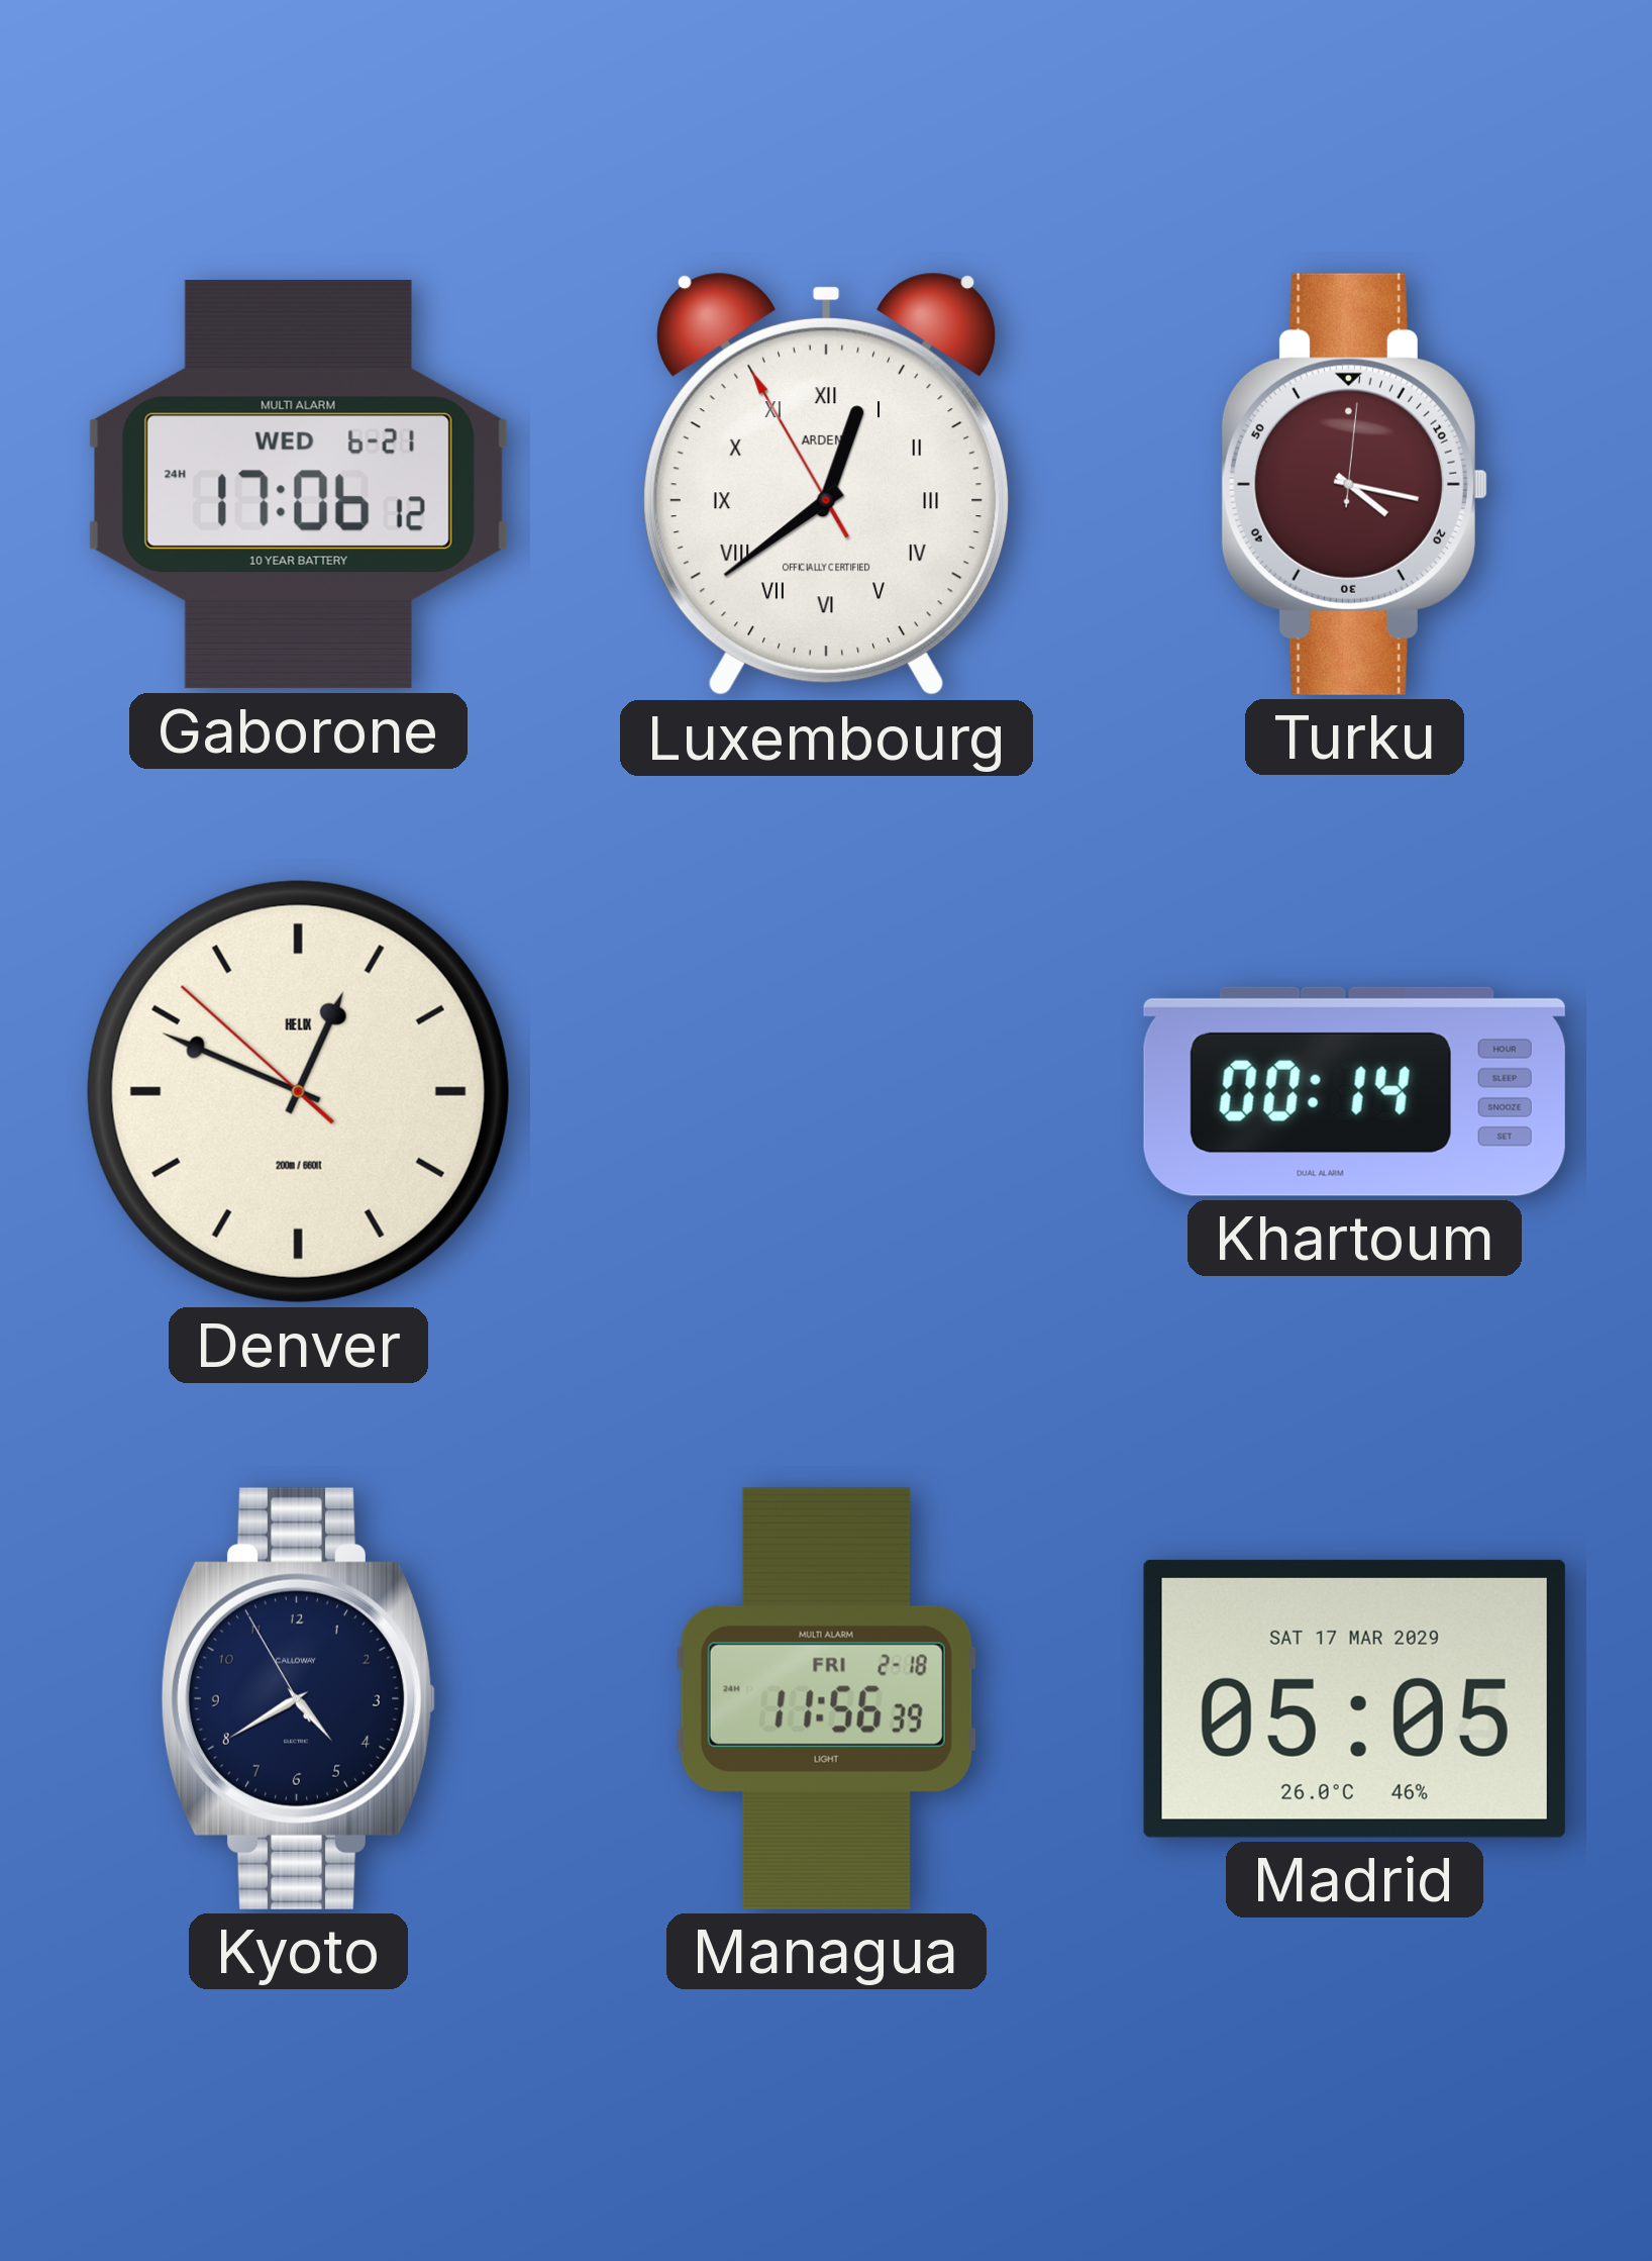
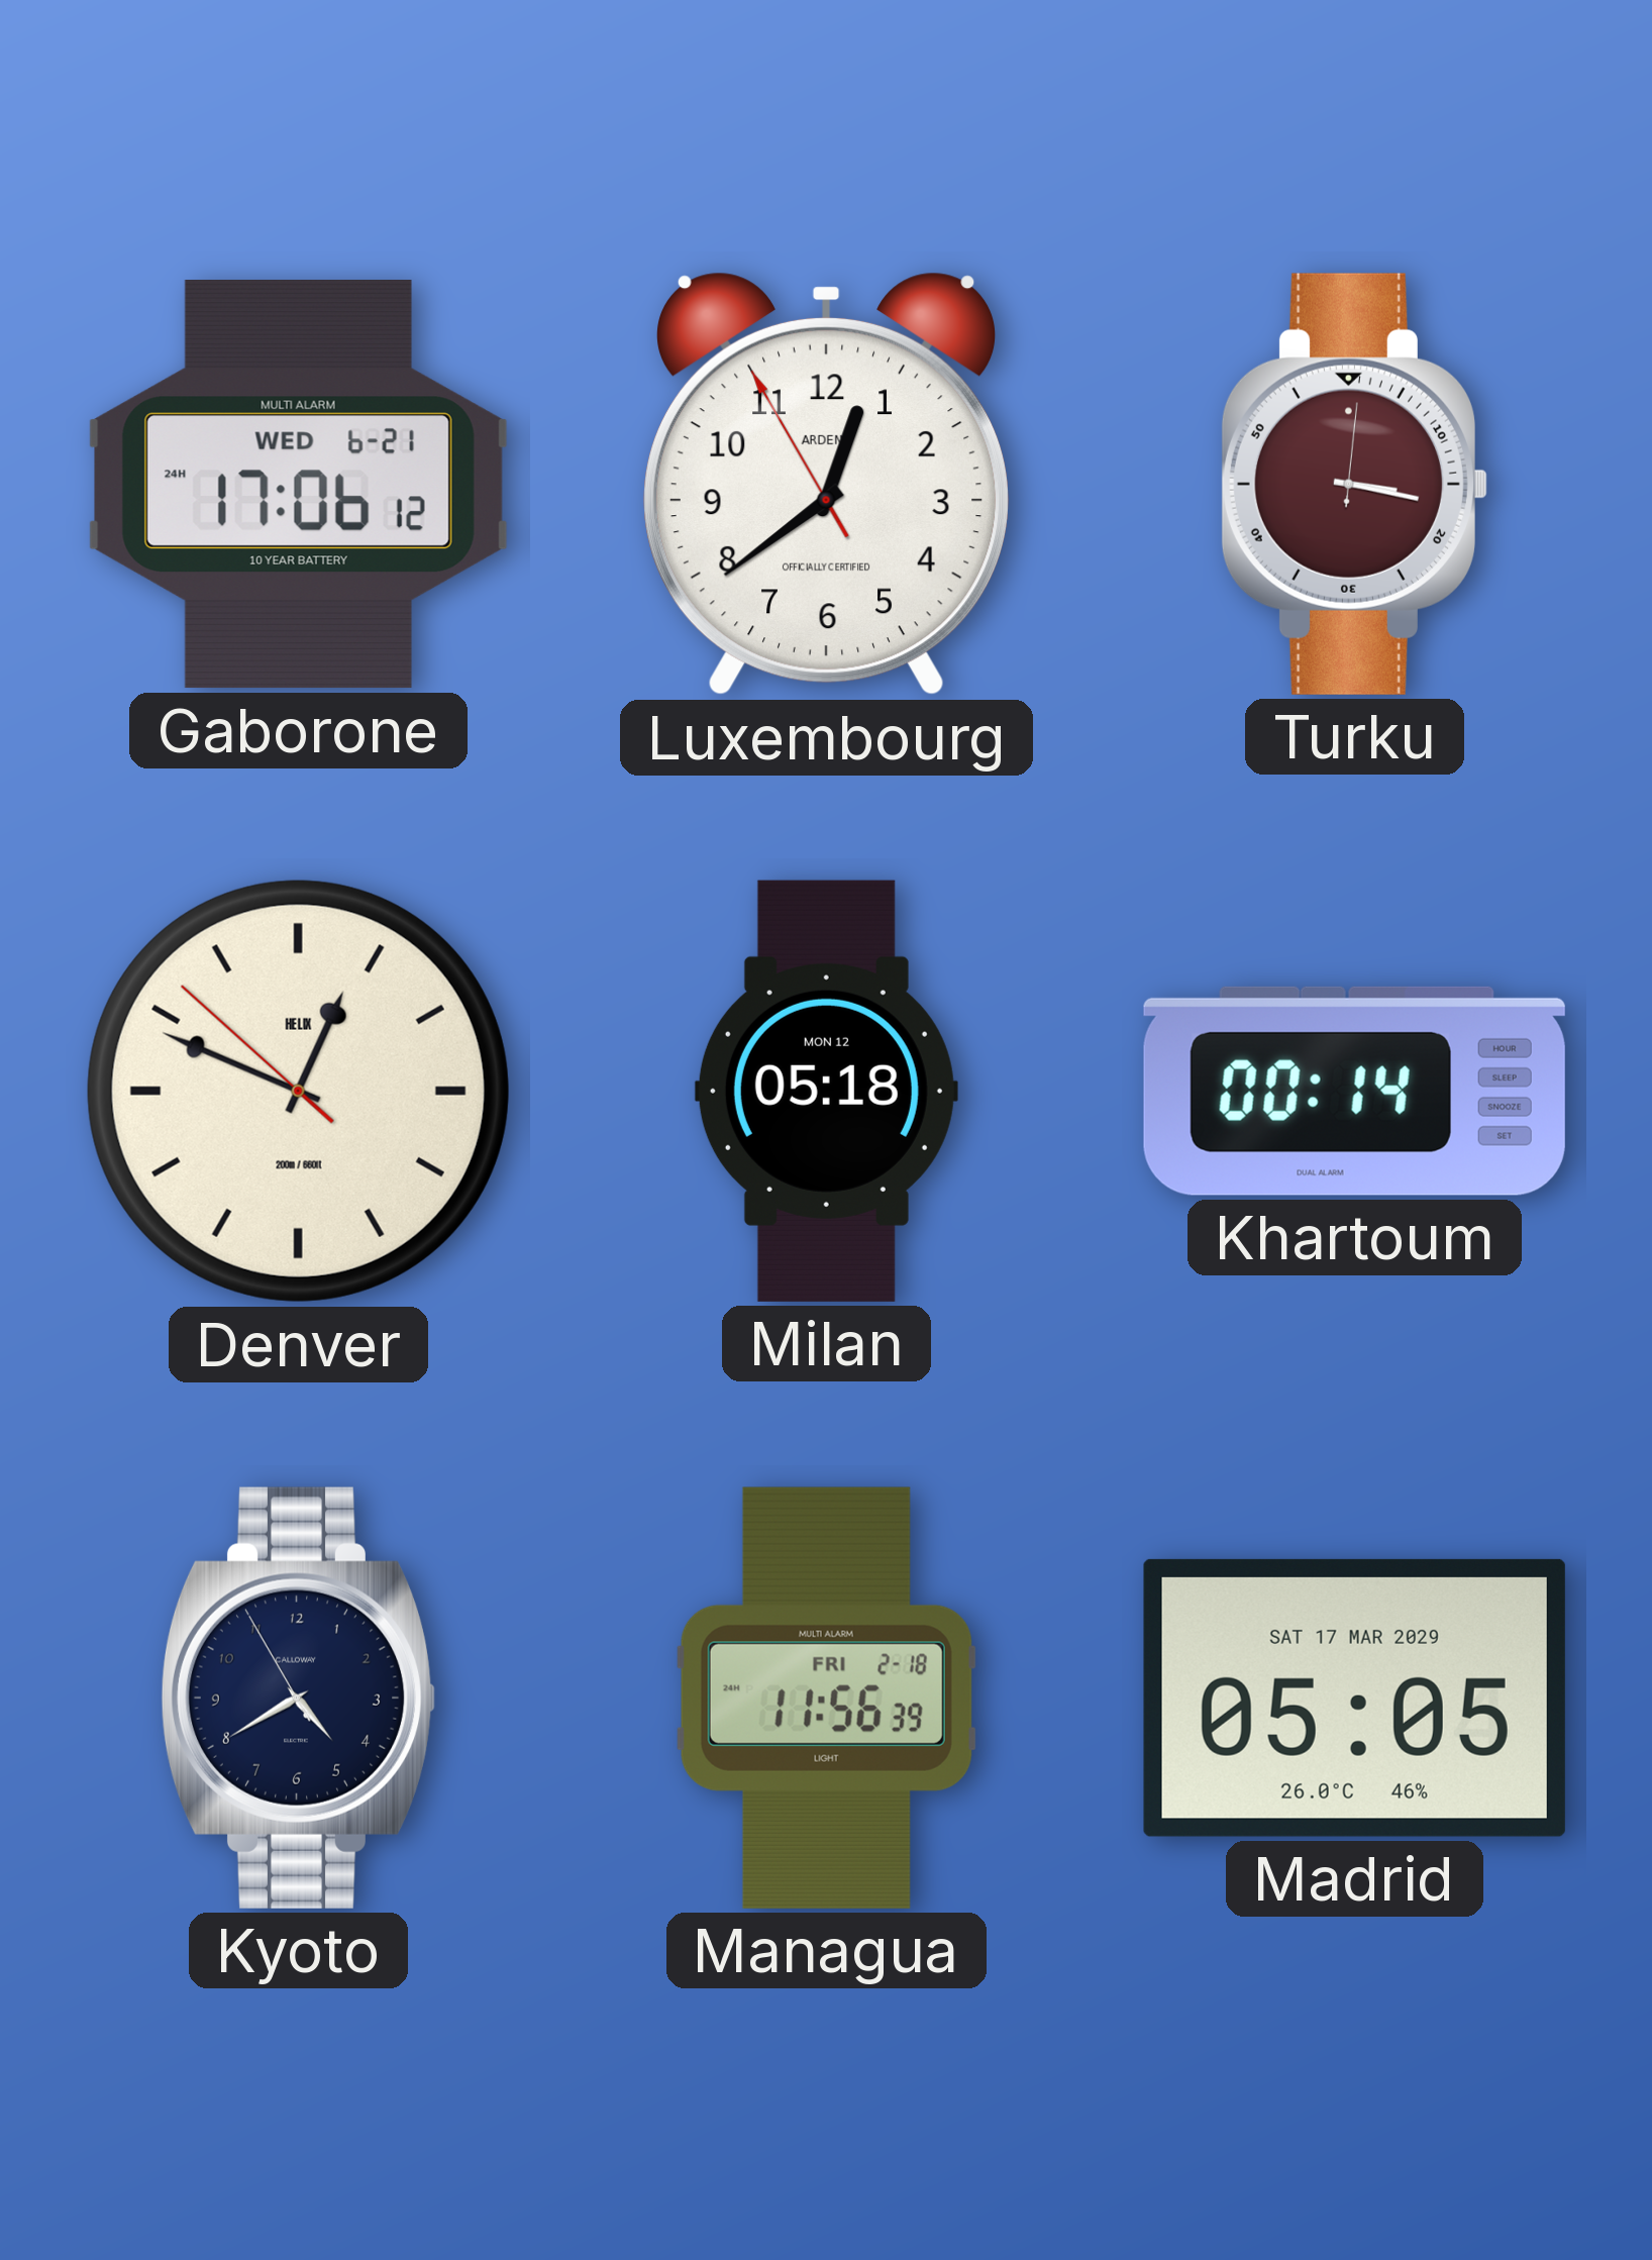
Luxembourg numerals: Roman -> Arabic (826, 485)
Turku: 4:17 -> 3:17 (1354, 484)
Milan: none -> 05:18 (826, 1091)
